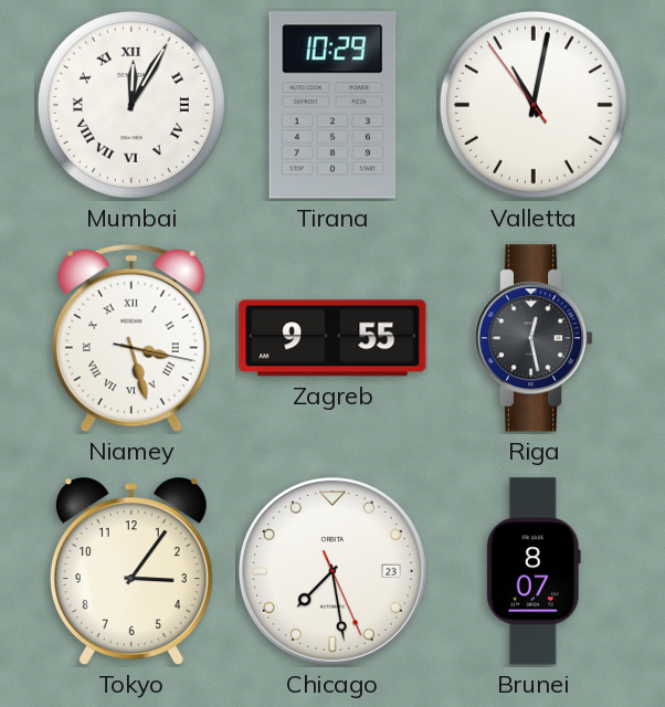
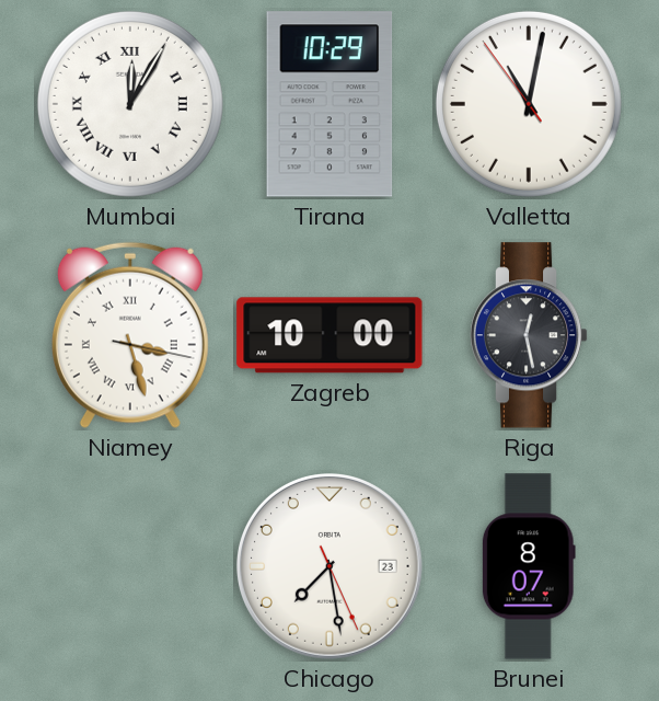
Zagreb: 9:55 -> 10:00 (329, 335)
Tokyo: 3:06 -> none (131, 571)
